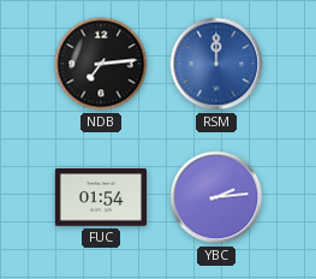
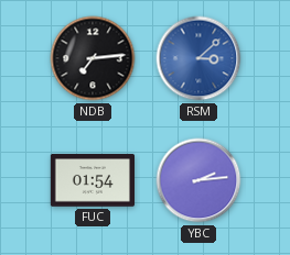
RSM: 12:00 -> 3:08 (198, 58)
